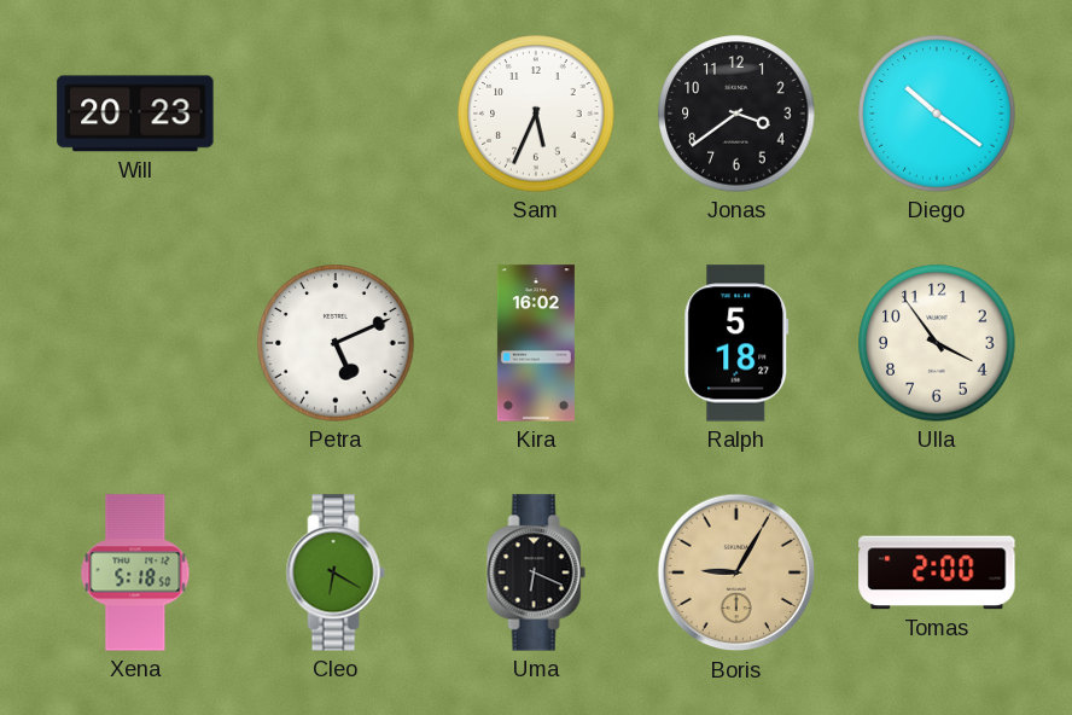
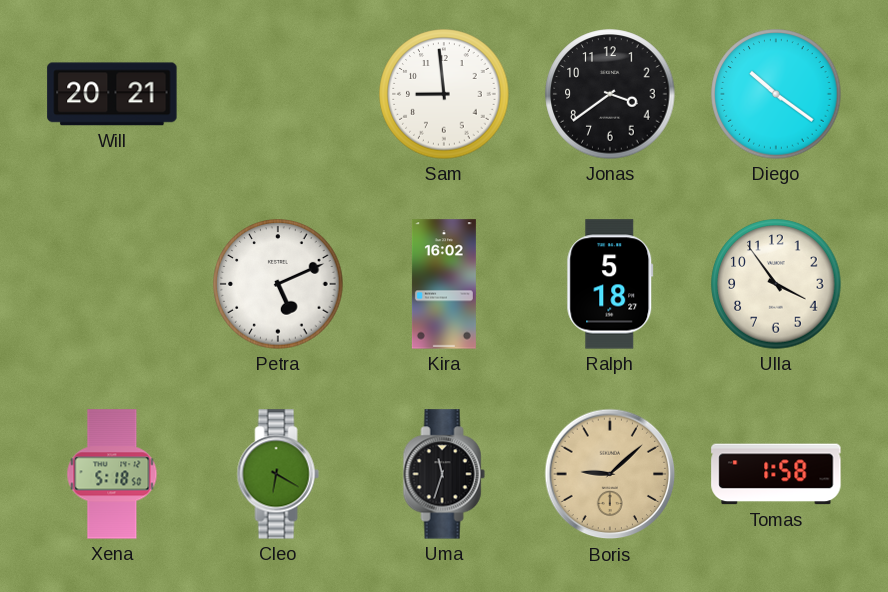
Will: 20:23 -> 20:21 (112, 94)
Sam: 5:34 -> 8:59 (444, 94)
Uma: 6:19 -> 11:33 (444, 474)
Boris: 9:05 -> 9:08 (610, 474)
Tomas: 2:00 -> 1:58 (776, 474)
